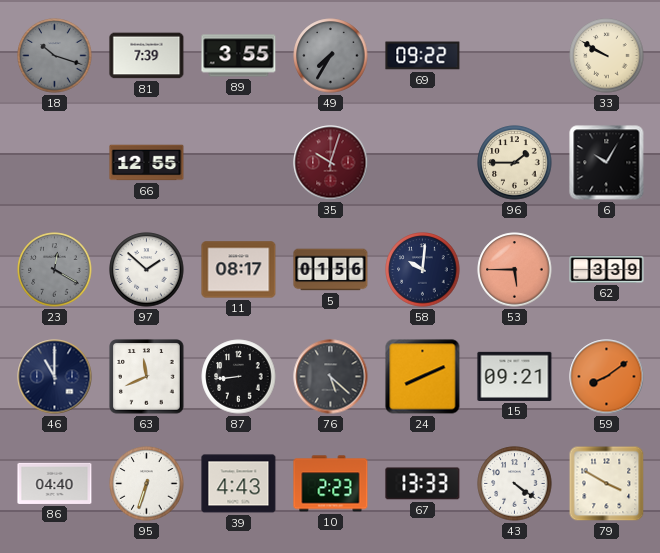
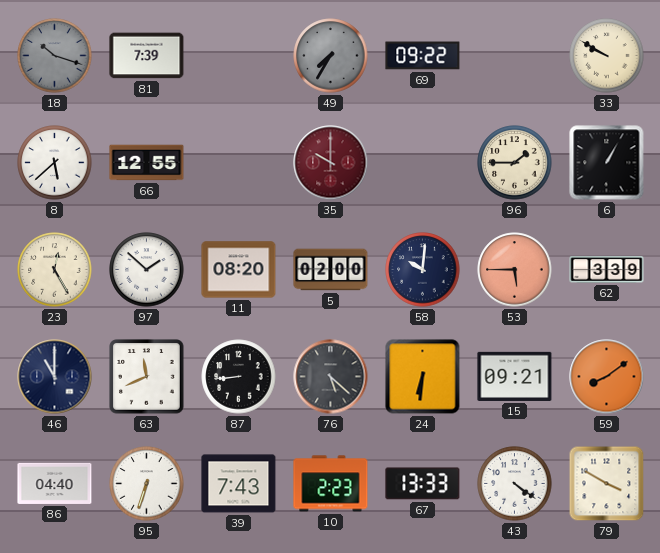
89: 3:55 -> none (239, 56)
8: none -> 5:38 (55, 163)
35: 10:03 -> 10:00 (331, 163)
6: 10:05 -> 1:05 (607, 163)
23: 12:20 -> 12:25 (55, 270)
23 dial: grey -> cream (55, 270)
11: 08:17 -> 08:20 (239, 270)
5: 01:56 -> 02:00 (331, 270)
24: 8:11 -> 6:31 (423, 377)
39: 4:43 -> 7:43 (239, 484)
